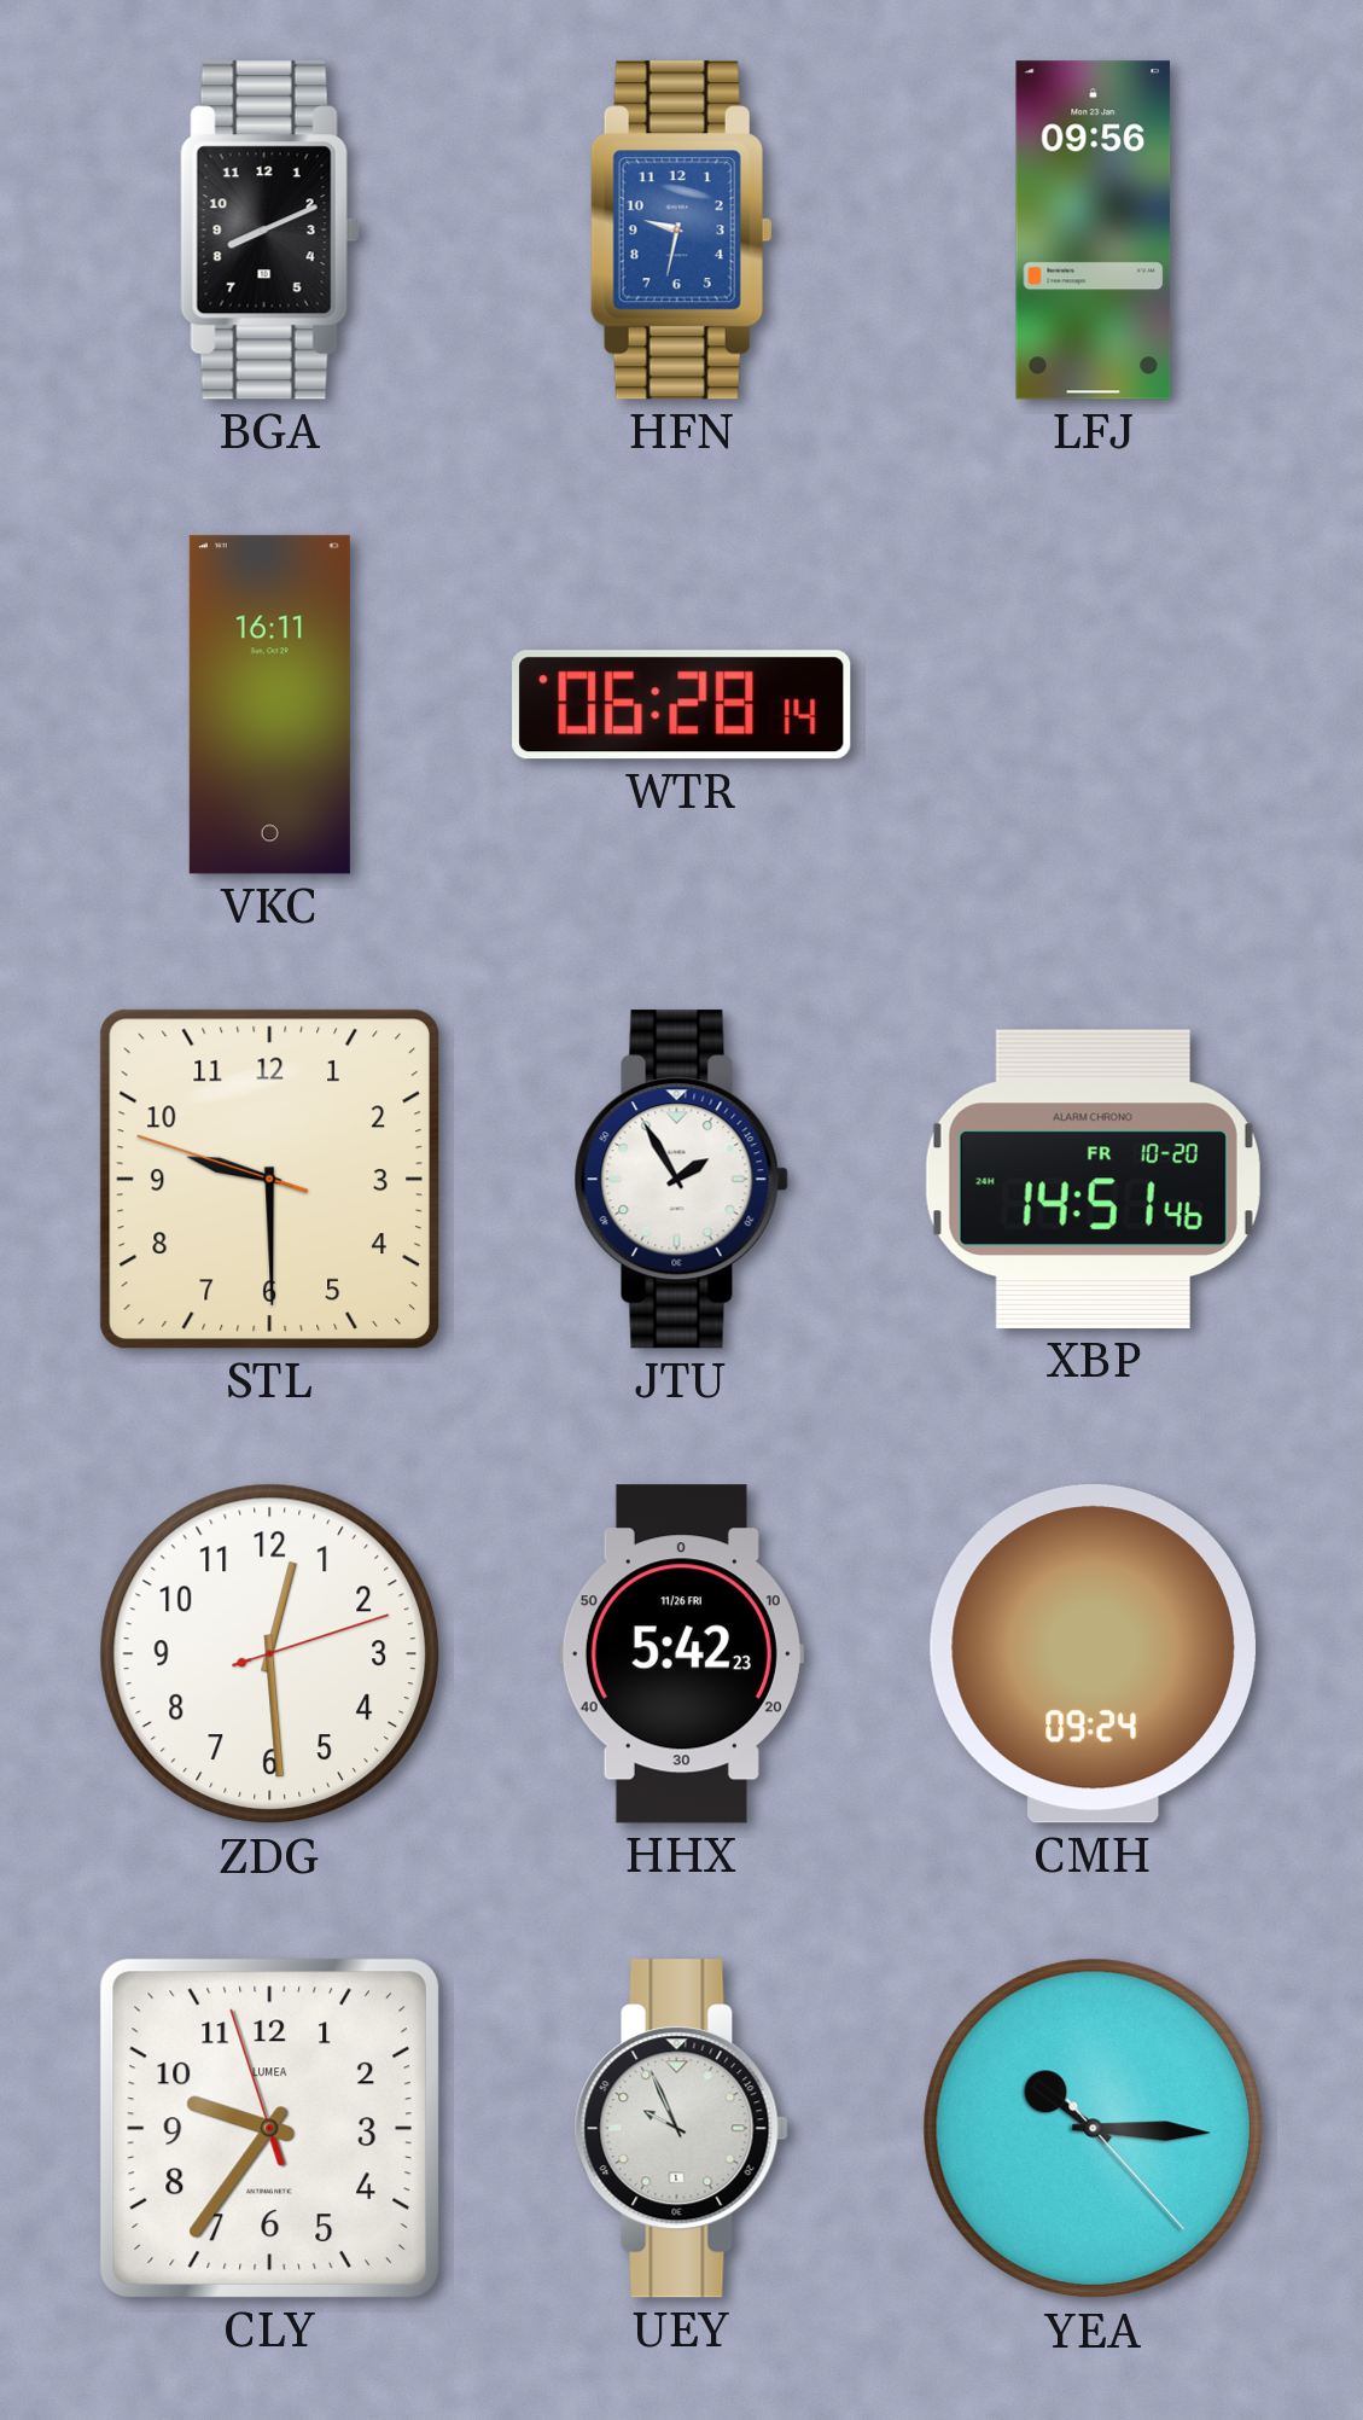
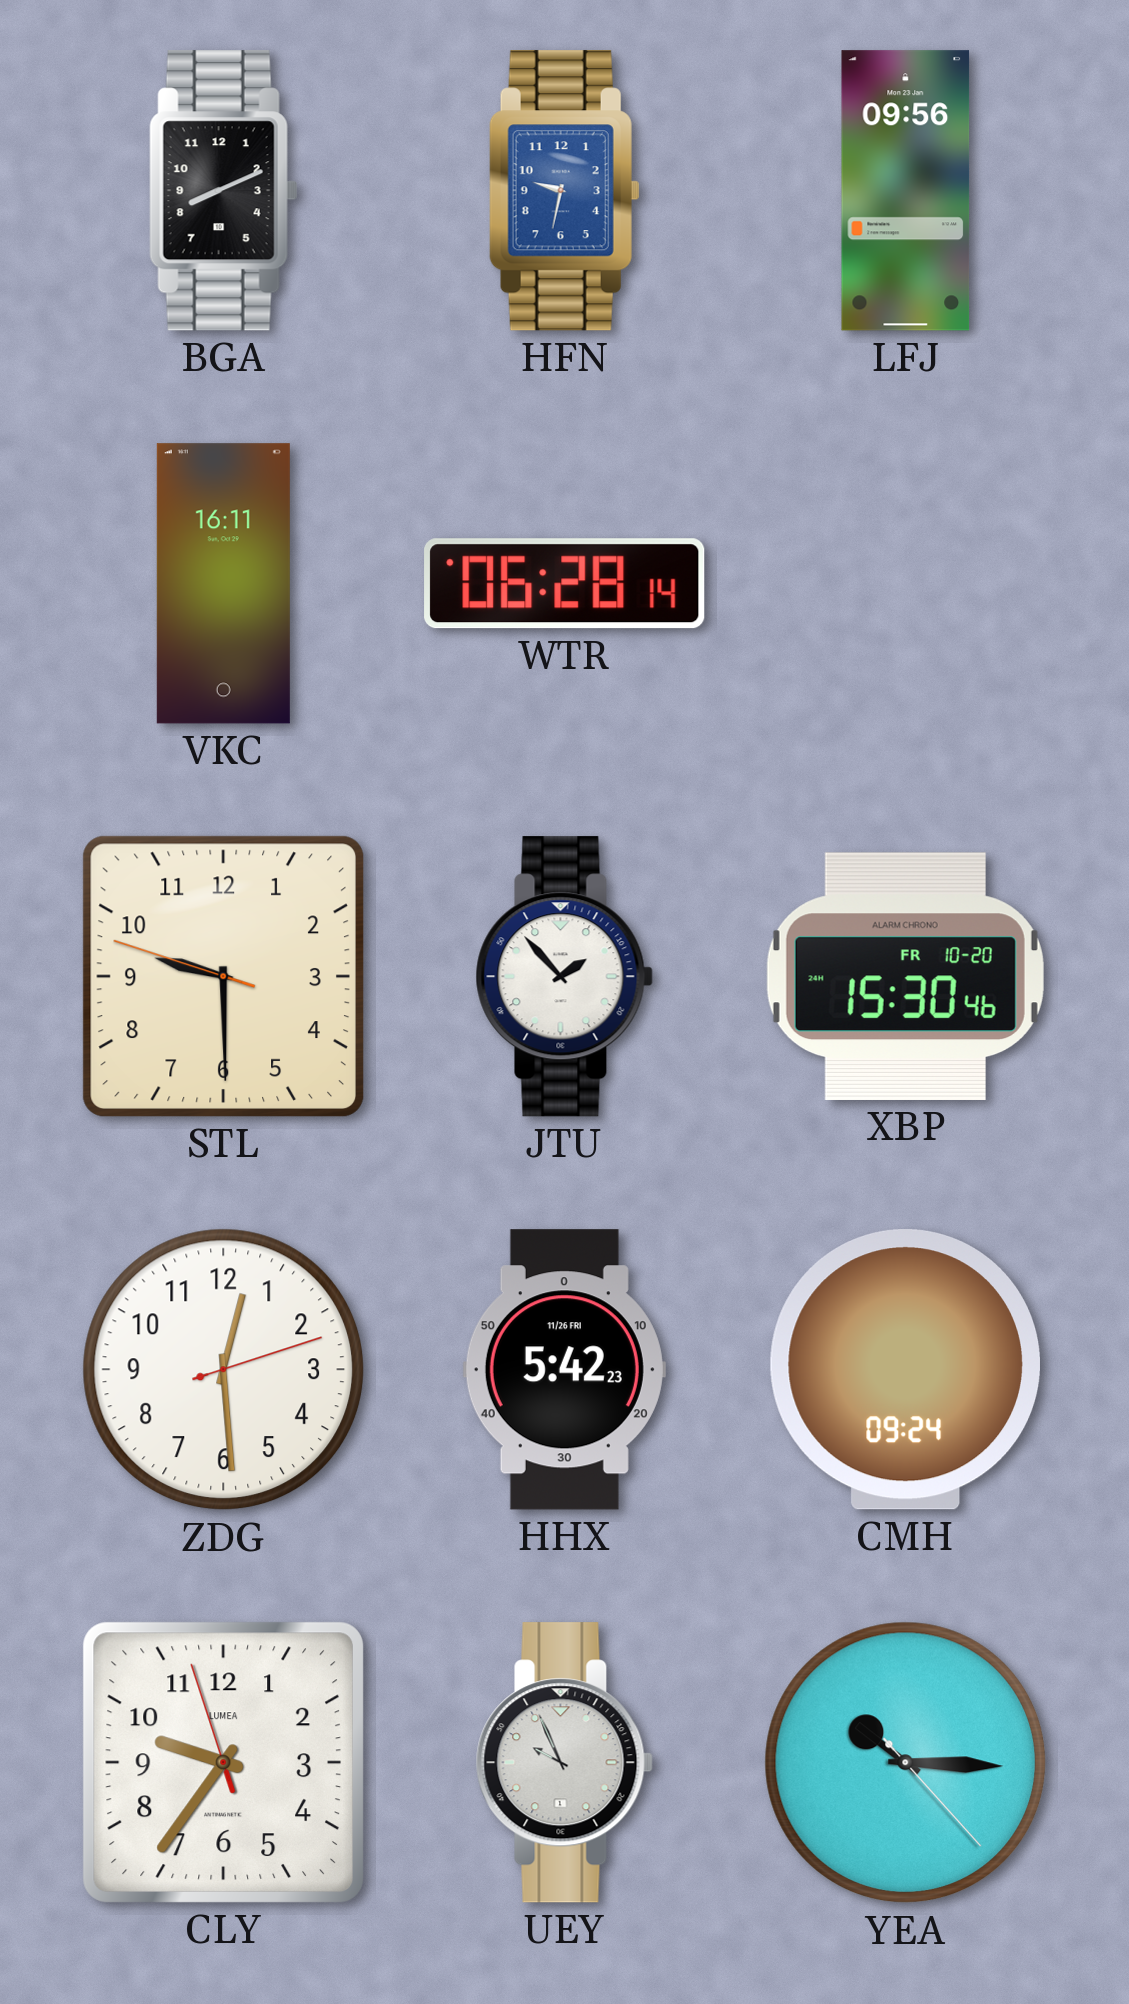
JTU: 1:55 -> 1:53 (564, 977)
XBP: 14:51 -> 15:30 (905, 976)
